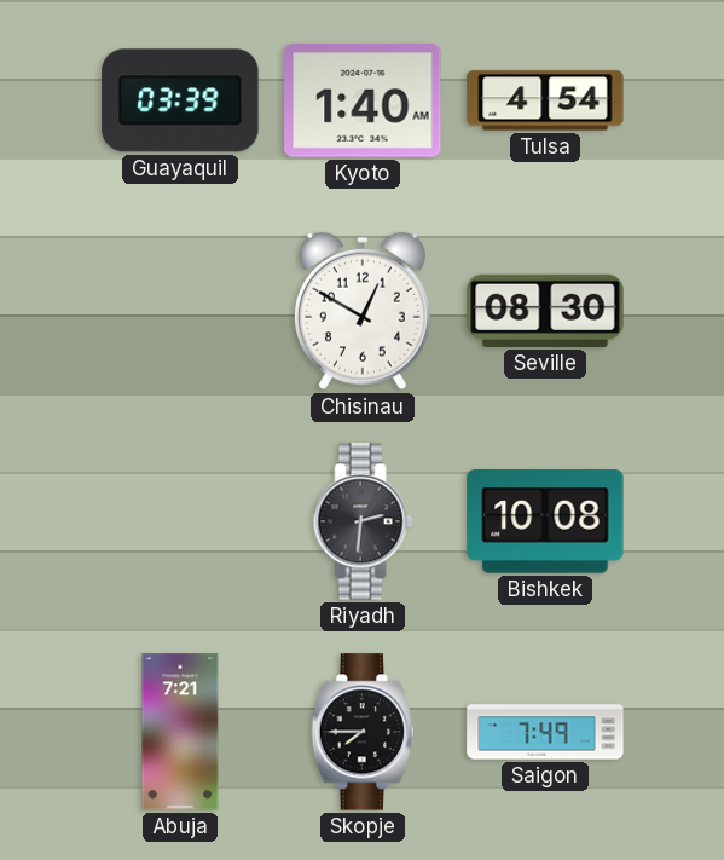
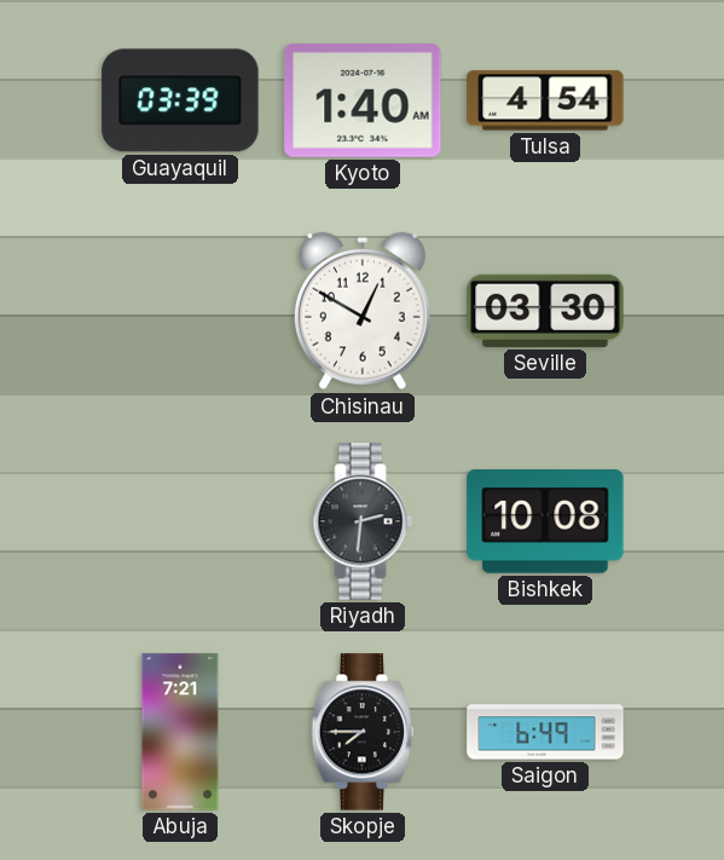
Seville: 08:30 -> 03:30 (545, 311)
Saigon: 7:49 -> 6:49 (545, 732)
